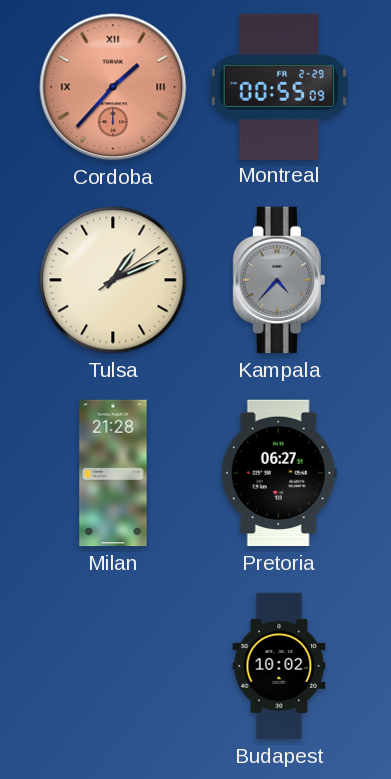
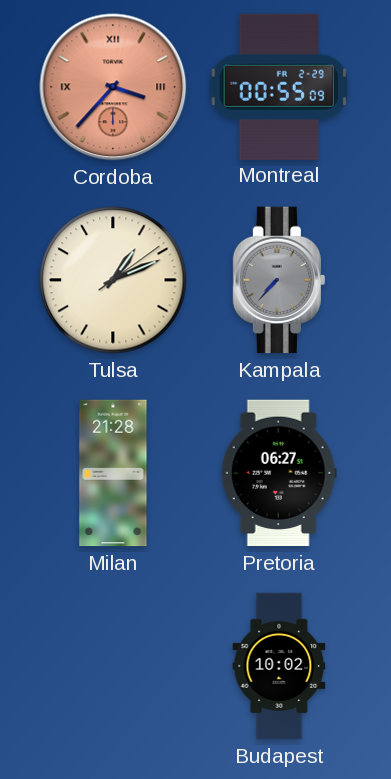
Cordoba: 1:37 -> 3:37 (113, 87)
Kampala: 4:37 -> 7:37 (279, 280)
